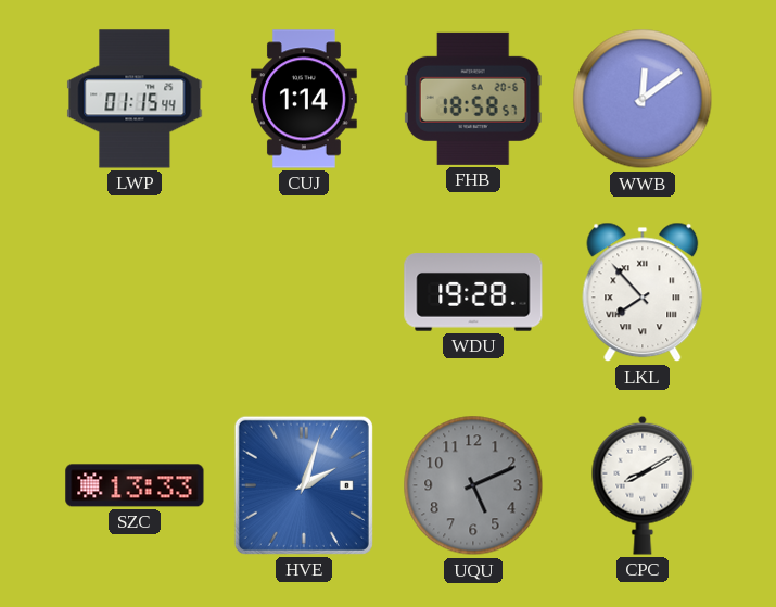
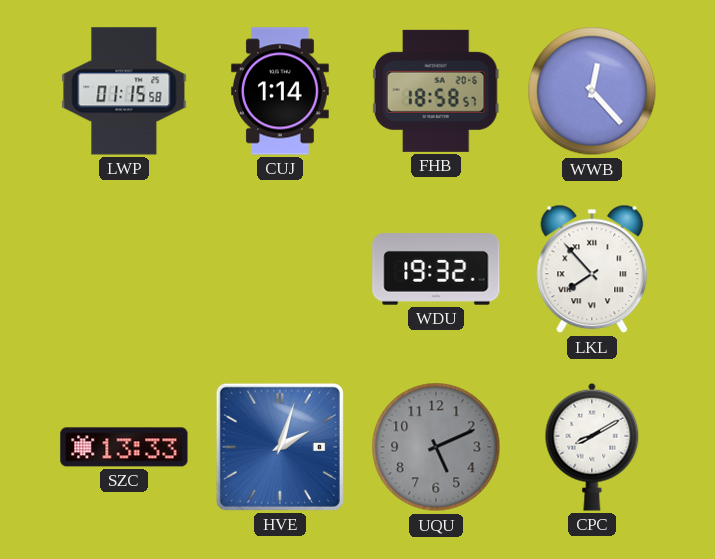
LWP: 01:15:44 -> 01:15:58 (124, 91)
WWB: 12:09 -> 12:23 (592, 91)
WDU: 19:28 -> 19:32 (436, 269)
